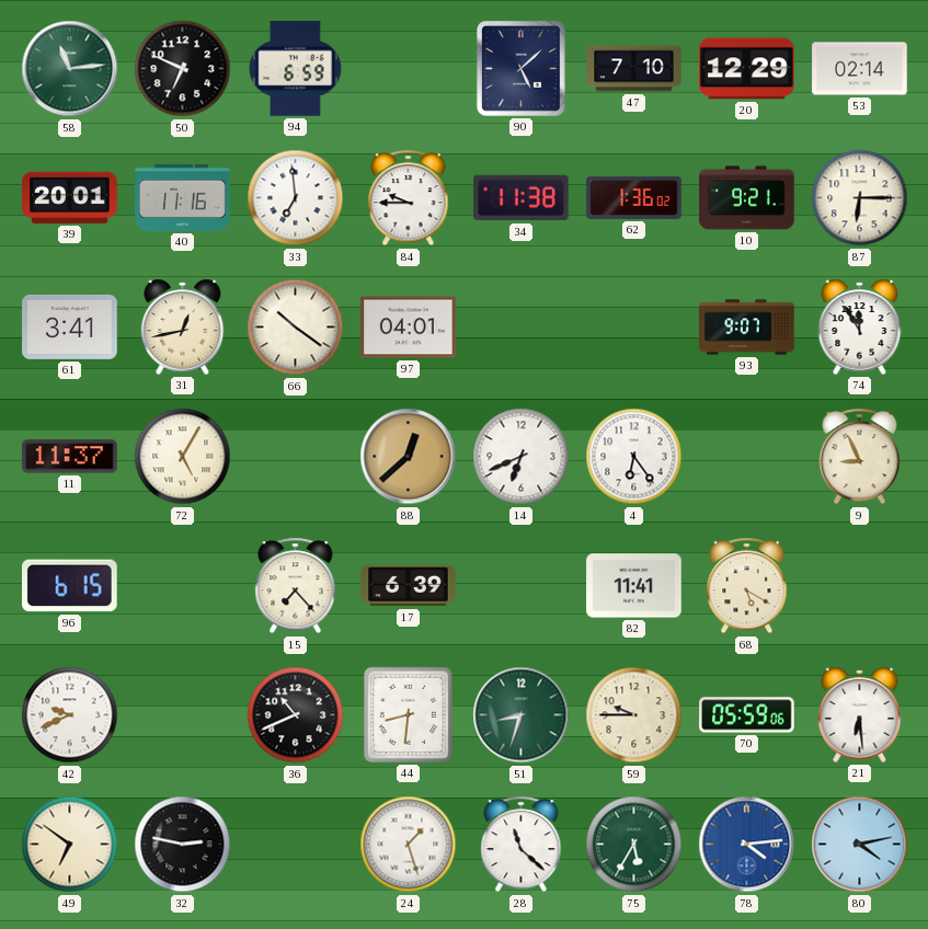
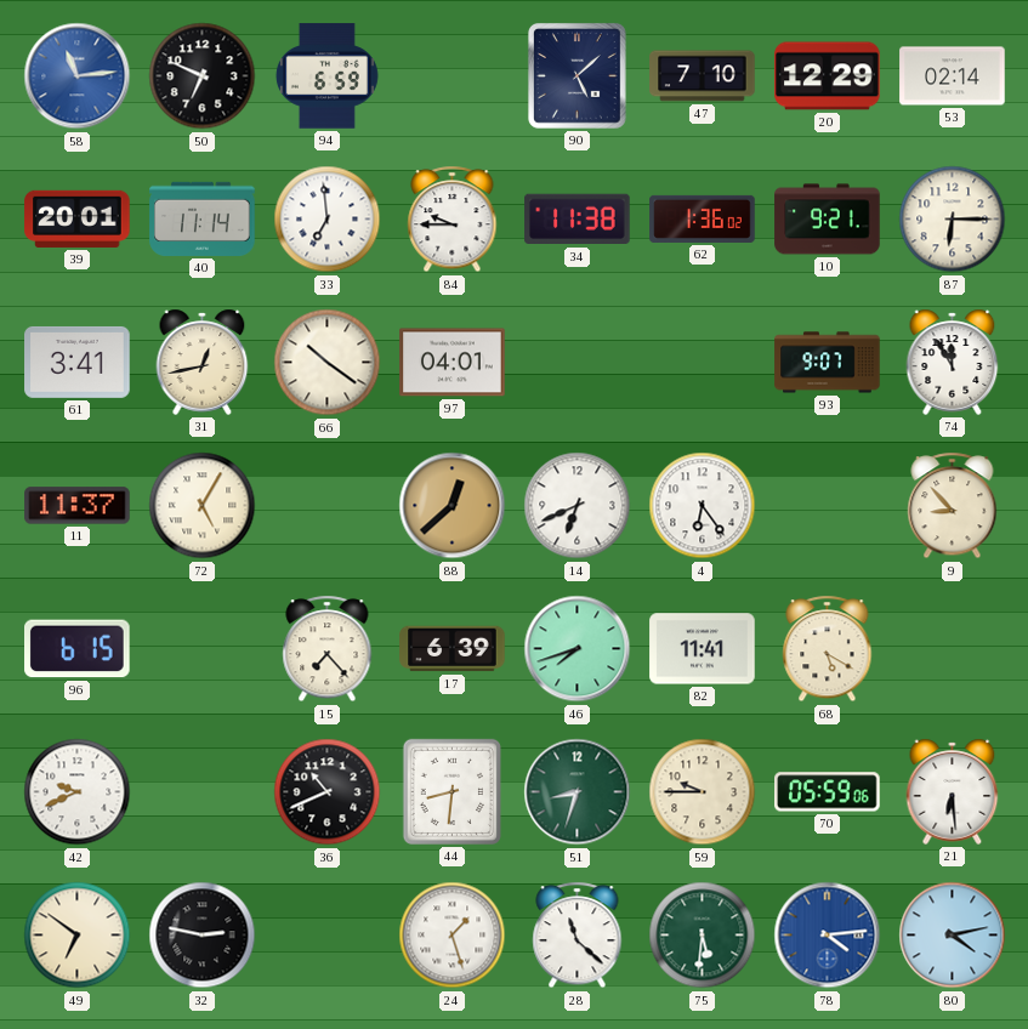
58 dial: green -> blue (78, 76)
40: 11:16 -> 11:14 (203, 218)
9: 8:56 -> 8:53 (953, 506)
46: none -> 7:42 (578, 649)
75: 5:35 -> 5:31 (703, 936)
